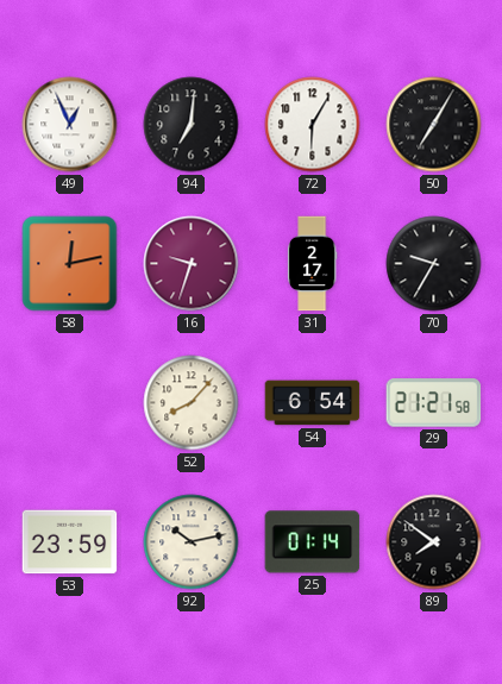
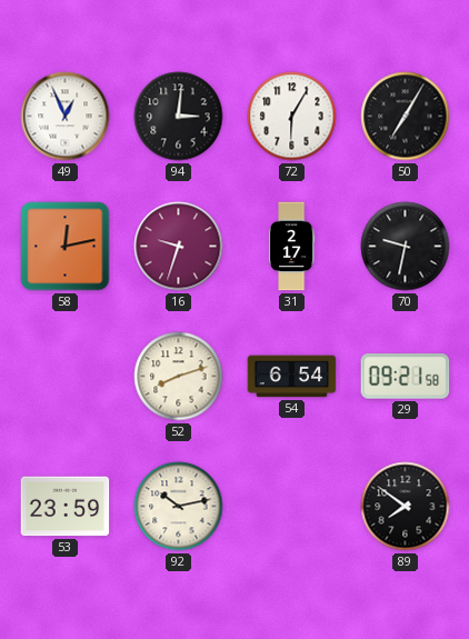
94: 7:01 -> 3:01 (179, 117)
70: 9:35 -> 9:32 (406, 247)
52: 8:07 -> 8:12 (179, 377)
29: 21:21 -> 09:21 (406, 377)
25: 01:14 -> none (313, 542)
